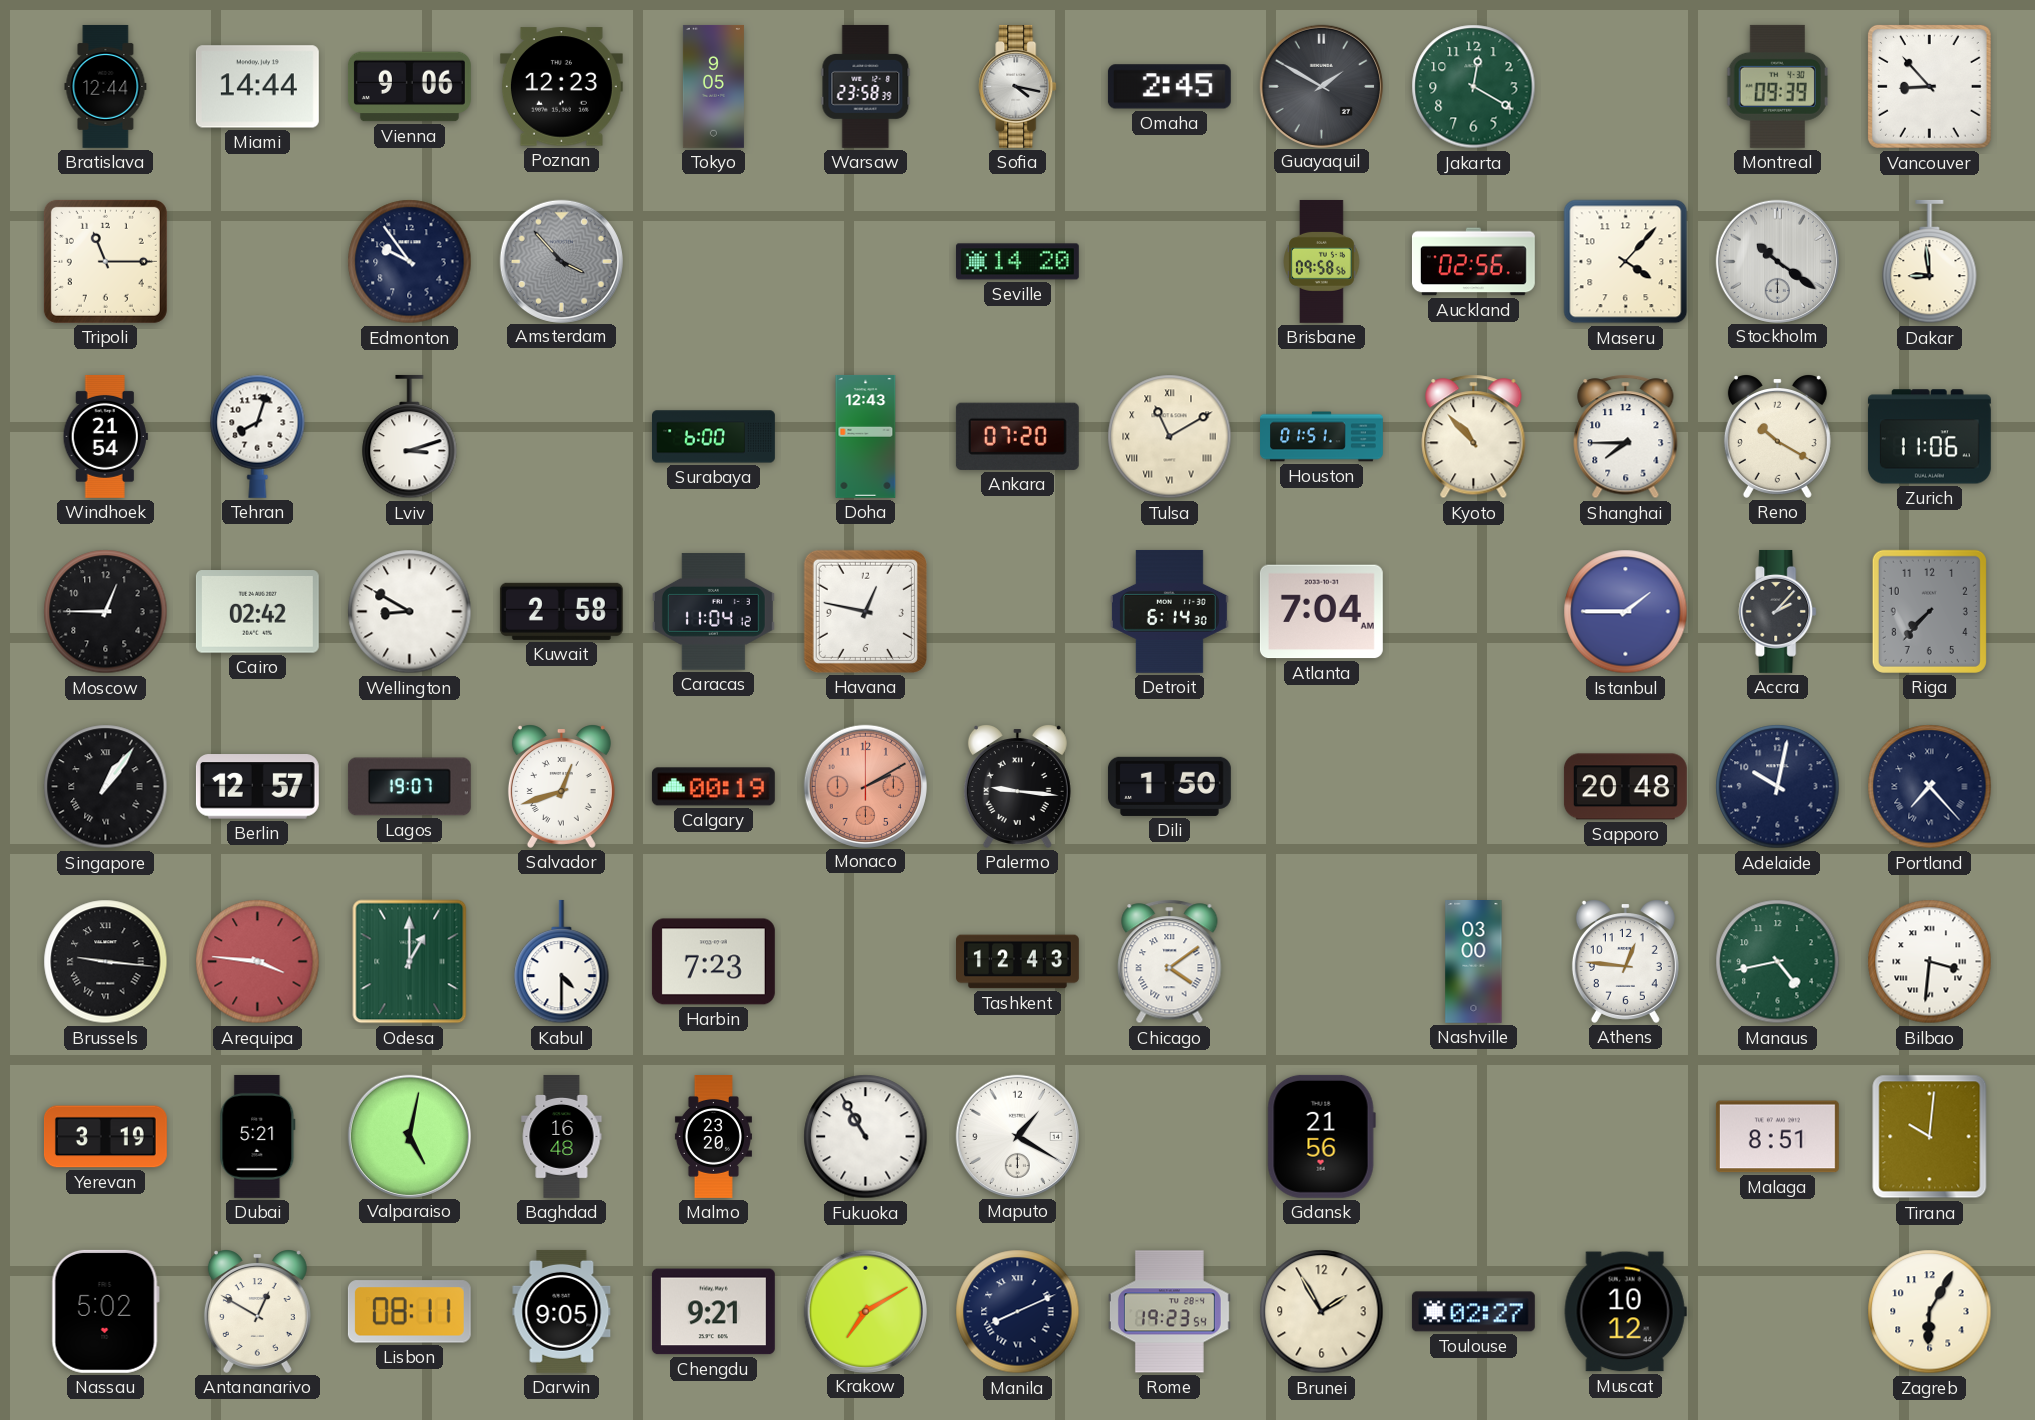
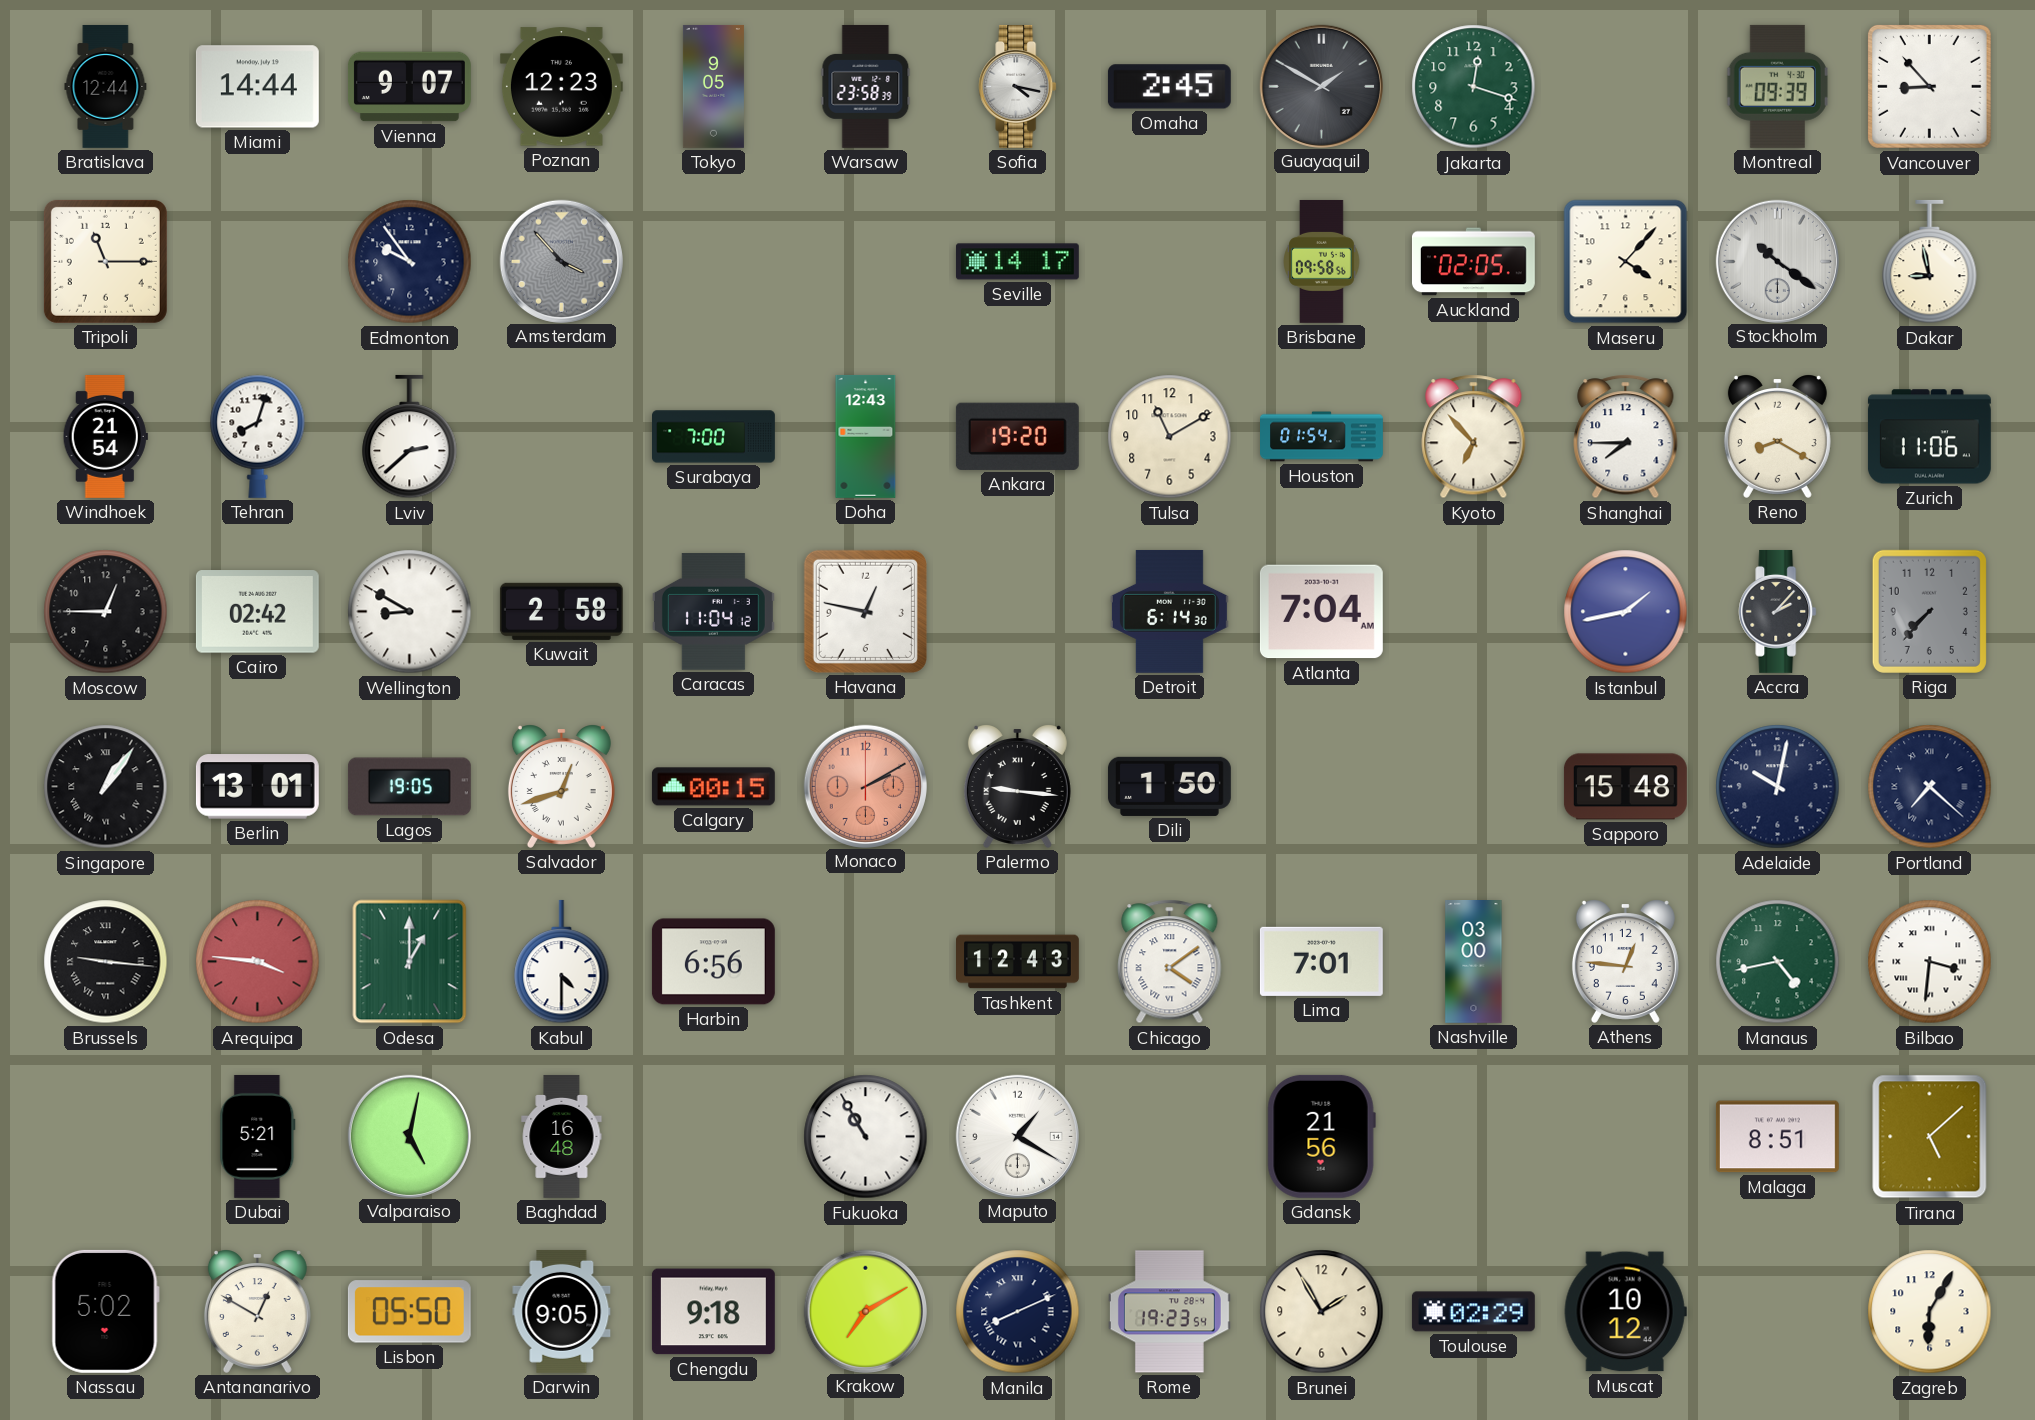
Vienna: 9:06 -> 9:07 (409, 87)
Jakarta: 12:20 -> 12:18 (1474, 87)
Seville: 14:20 -> 14:17 (1017, 262)
Auckland: 02:56 -> 02:05 (1473, 262)
Dakar: 8:59 -> 8:58 (1930, 262)
Lviv: 3:12 -> 2:38 (410, 437)
Surabaya: 6:00 -> 7:00 (714, 437)
Ankara: 07:20 -> 19:20 (1017, 436)
Tulsa numerals: Roman -> Arabic (1170, 437)
Houston: 01:51 -> 01:54 (1322, 437)
Kyoto: 10:53 -> 6:53 (1474, 437)
Reno: 10:20 -> 8:20 (1777, 436)
Istanbul: 1:45 -> 1:43 (1626, 612)
Berlin: 12:57 -> 13:01 (257, 787)
Lagos: 19:07 -> 19:05 (409, 787)
Calgary: 00:19 -> 00:15 (713, 787)
Sapporo: 20:48 -> 15:48 (1625, 787)
Portland: 7:23 -> 7:22 (1930, 787)
Harbin: 7:23 -> 6:56 (713, 962)
Lima: none -> 7:01 (1321, 961)
Yerevan: 3:19 -> none (105, 1137)
Malmo: 23:20 -> none (713, 1137)
Tirana: 10:01 -> 5:08 (1930, 1137)
Lisbon: 08:11 -> 05:50 (409, 1312)
Chengdu: 9:21 -> 9:18 (713, 1312)
Toulouse: 02:27 -> 02:29 (1473, 1312)
